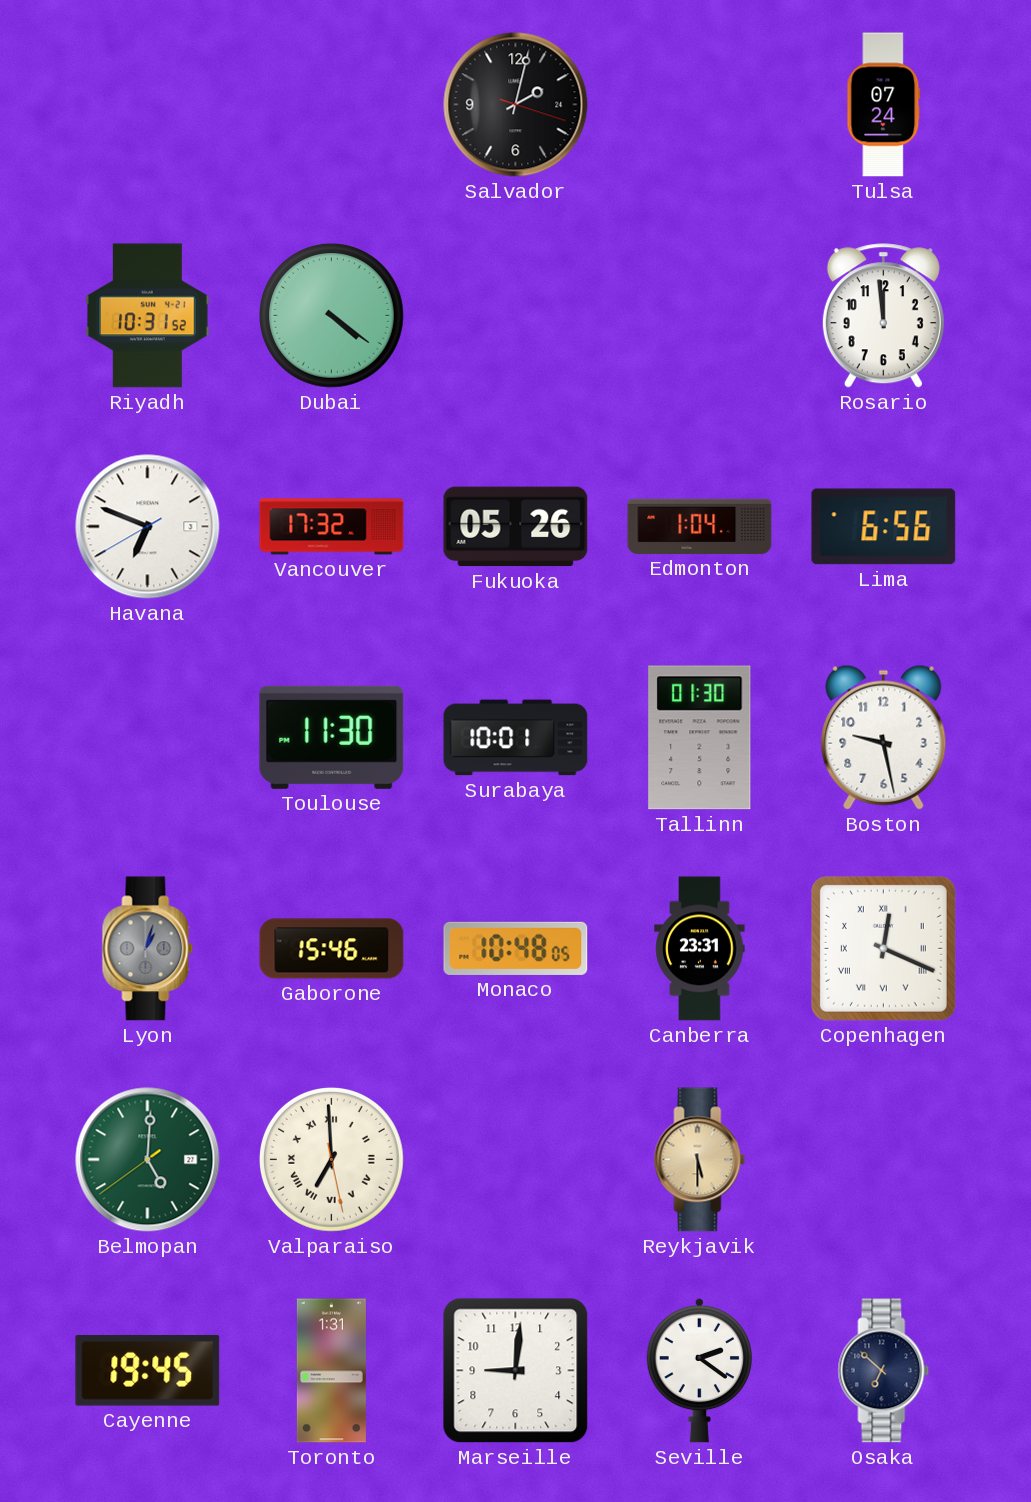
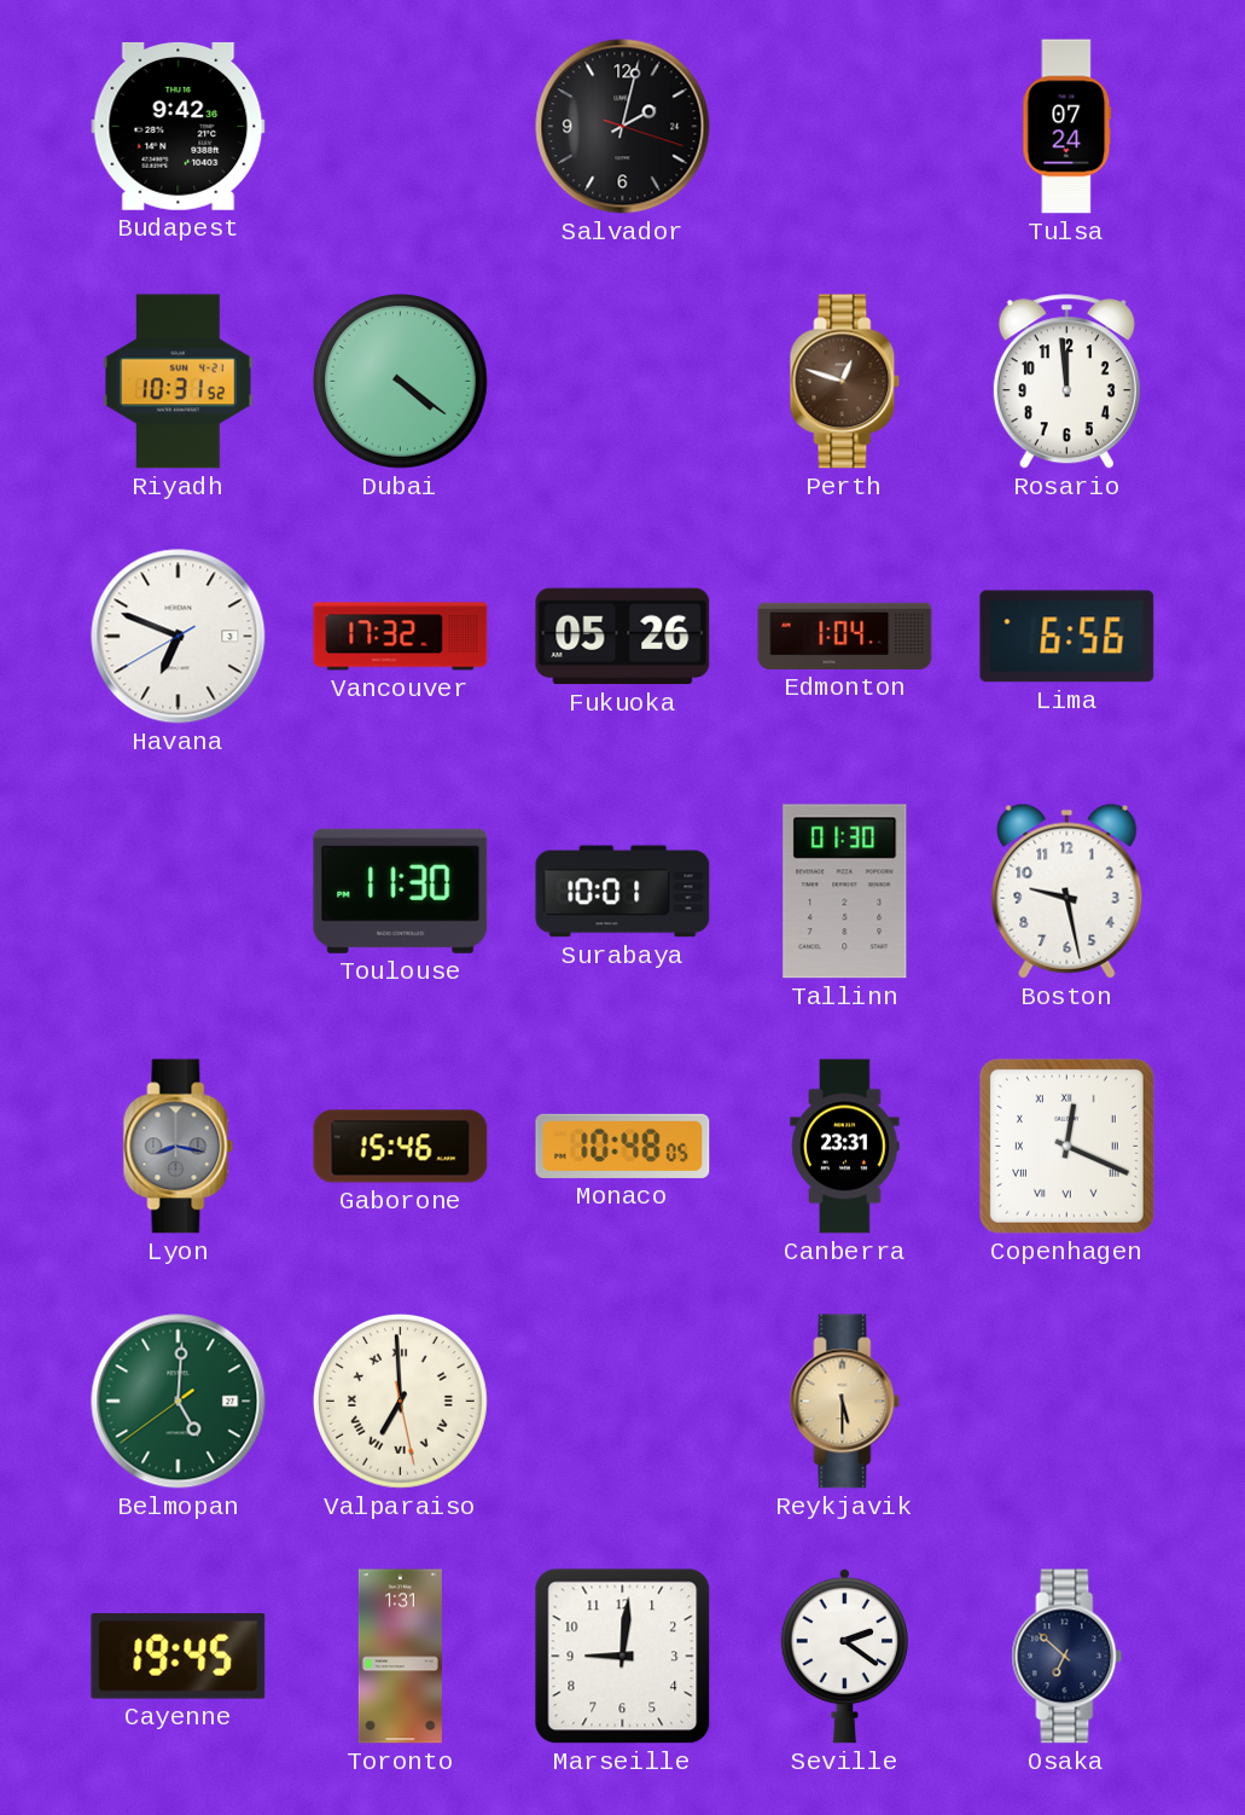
Budapest: none -> 9:42 (179, 126)
Perth: none -> 12:48 (845, 382)
Lyon: 1:03 -> 8:17 (179, 1147)
